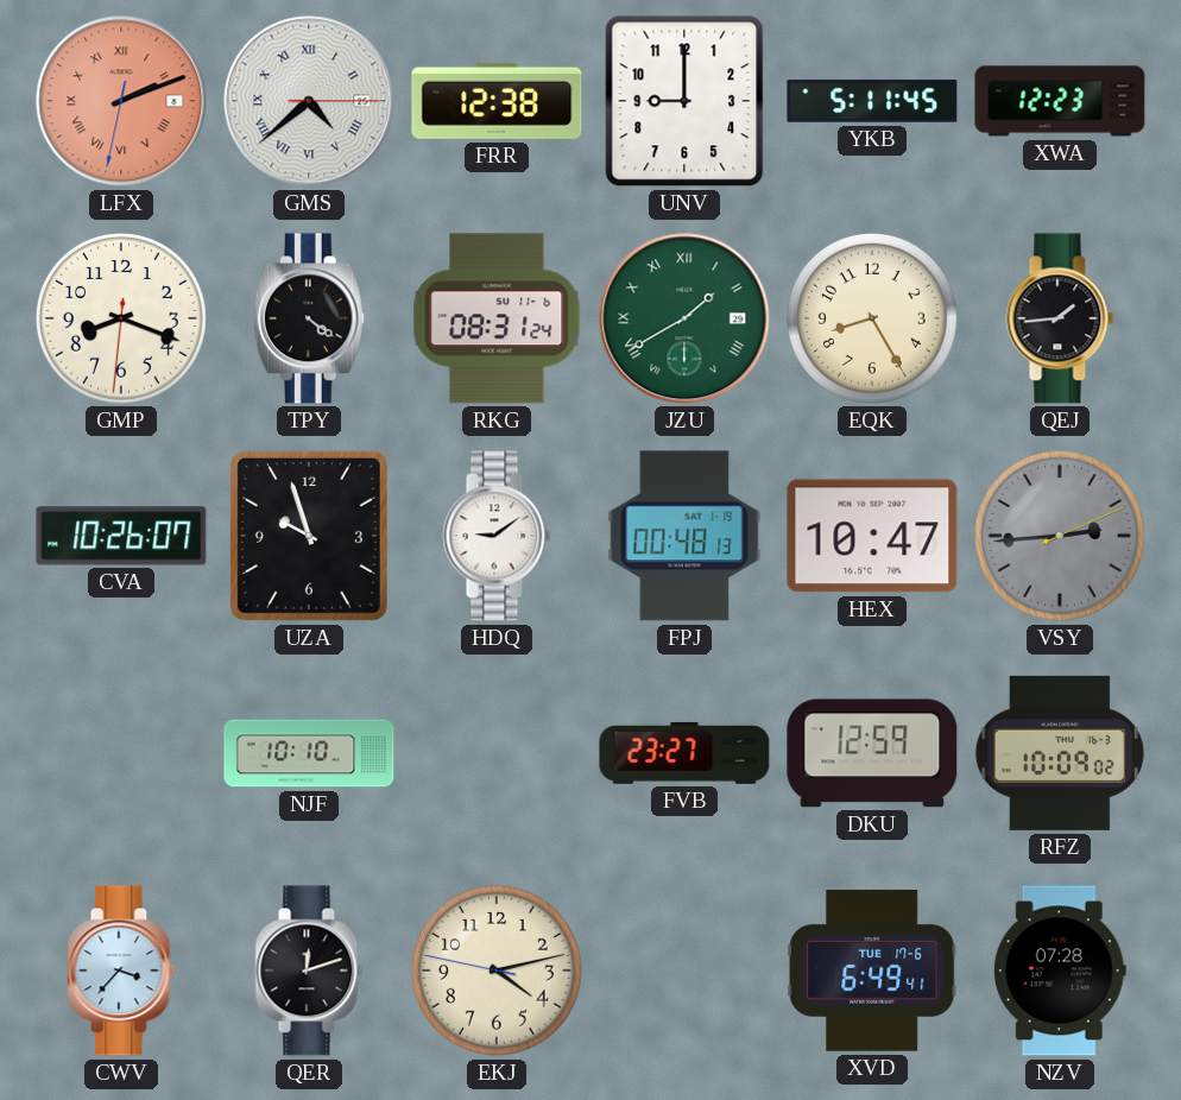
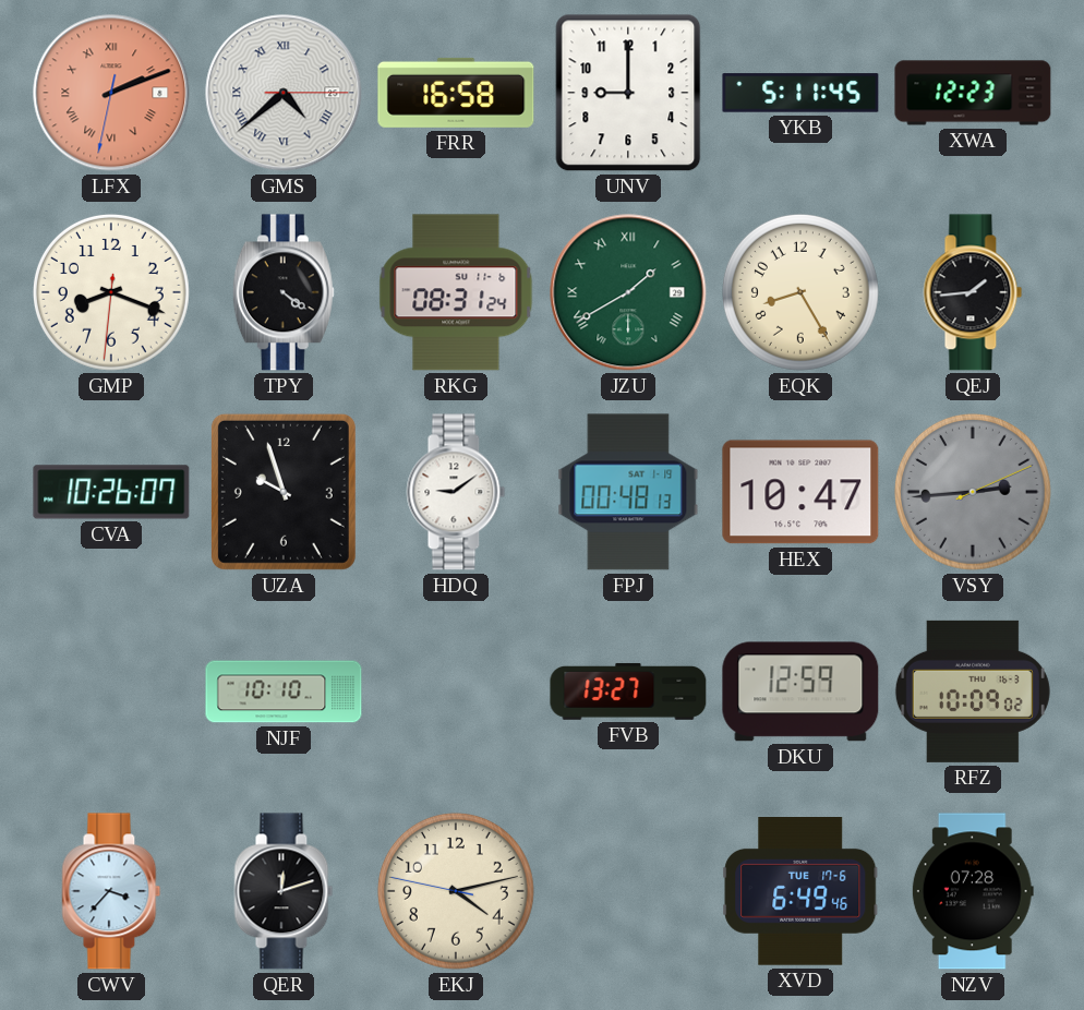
FRR: 12:38 -> 16:58 (456, 93)
FVB: 23:27 -> 13:27 (628, 692)
XVD: 6:49:41 -> 6:49:46 (800, 892)
